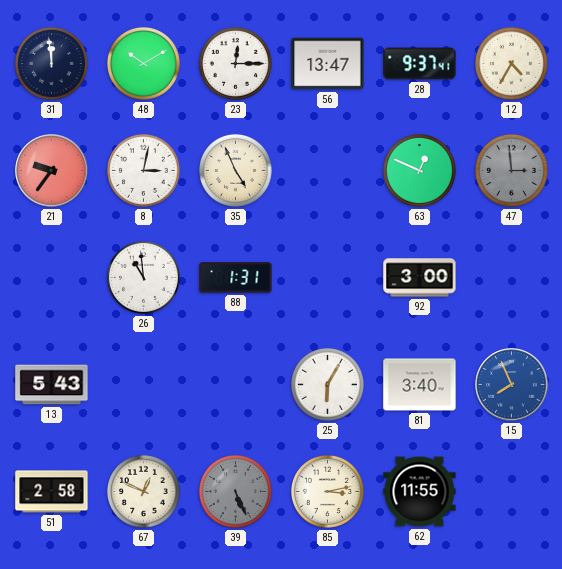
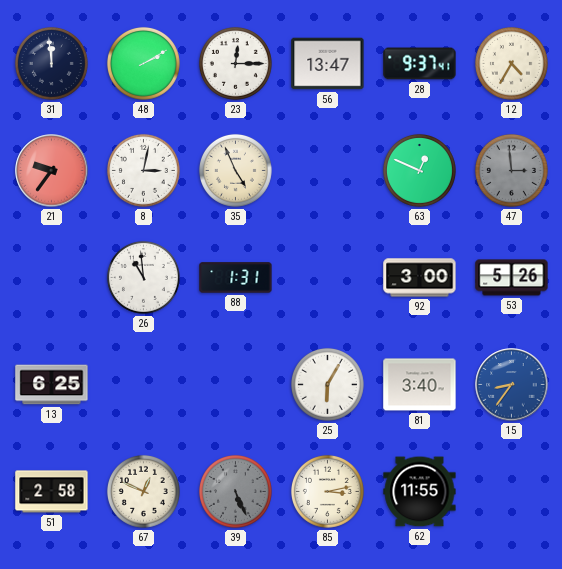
48: 10:10 -> 2:10 (143, 63)
53: none -> 5:26 (512, 278)
13: 5:43 -> 6:25 (52, 385)
15: 7:56 -> 8:36 (512, 385)
